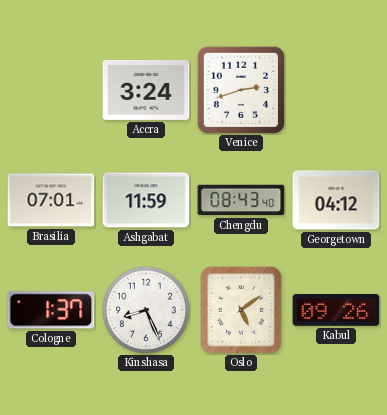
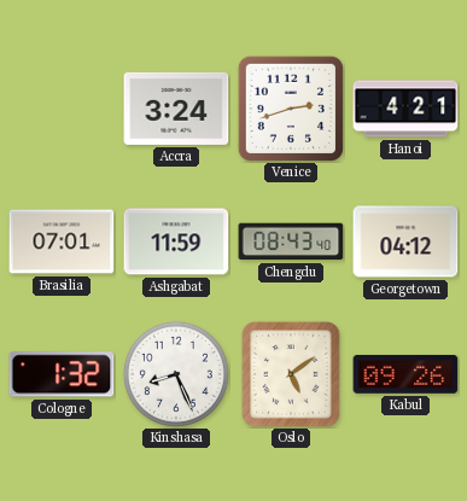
Hanoi: none -> 4:21 (405, 109)
Cologne: 1:37 -> 1:32 (62, 374)
